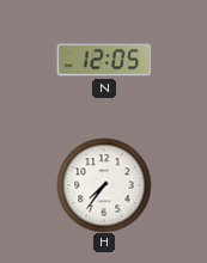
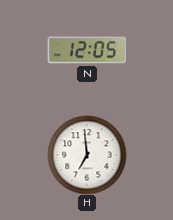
H: 7:36 -> 6:59 (87, 155)
